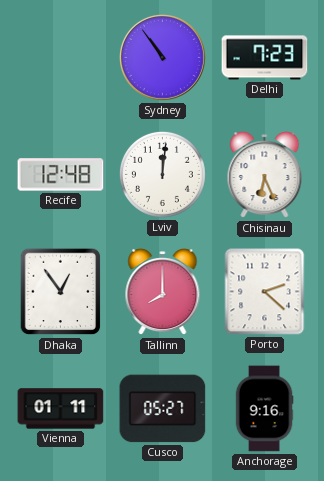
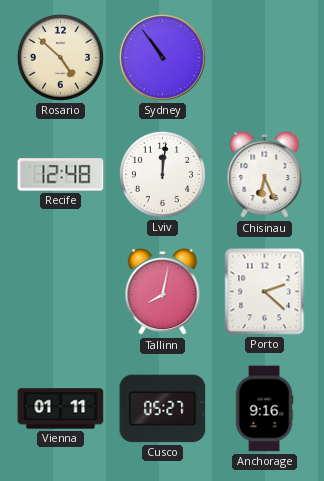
Rosario: none -> 4:52 (60, 57)
Delhi: 7:23 -> none (265, 58)
Dhaka: 12:54 -> none (61, 292)
Tallinn: 8:00 -> 8:02 (163, 292)
